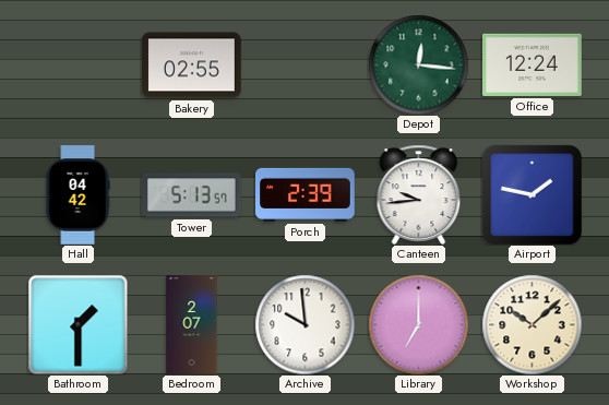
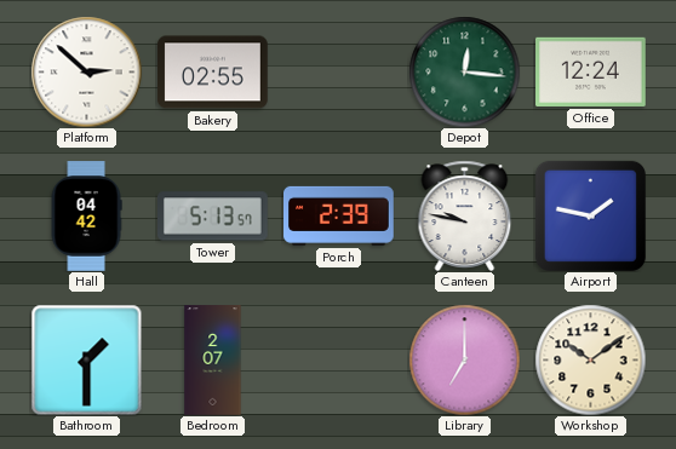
Platform: none -> 2:52 (86, 71)
Canteen: 9:44 -> 9:47 (465, 215)
Archive: 9:59 -> none (304, 324)
Workshop: 10:08 -> 10:09 (590, 359)
